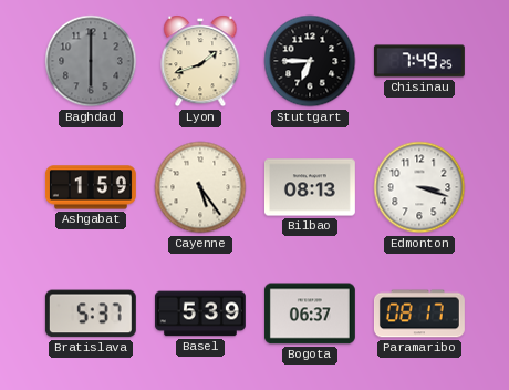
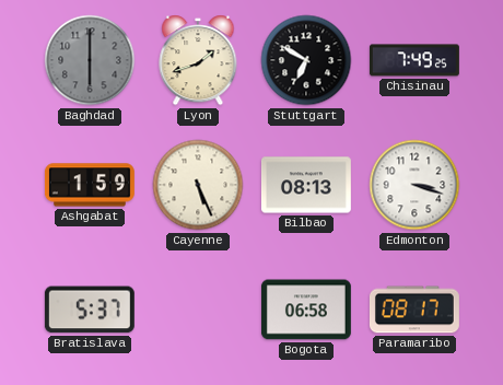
Stuttgart: 6:45 -> 6:50 (306, 60)
Cayenne: 5:24 -> 5:26 (198, 185)
Basel: 5:39 -> none (200, 314)
Bogota: 06:37 -> 06:58 (306, 310)
